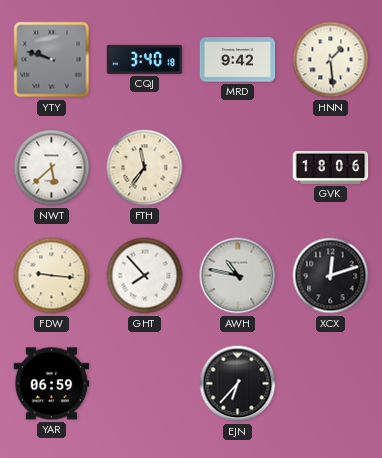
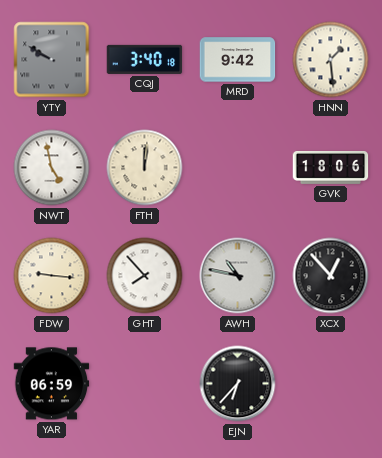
YTY: 9:48 -> 9:50 (52, 60)
NWT: 5:38 -> 4:58 (52, 168)
FTH: 11:36 -> 12:01 (145, 168)
XCX: 12:12 -> 12:53 (331, 276)
